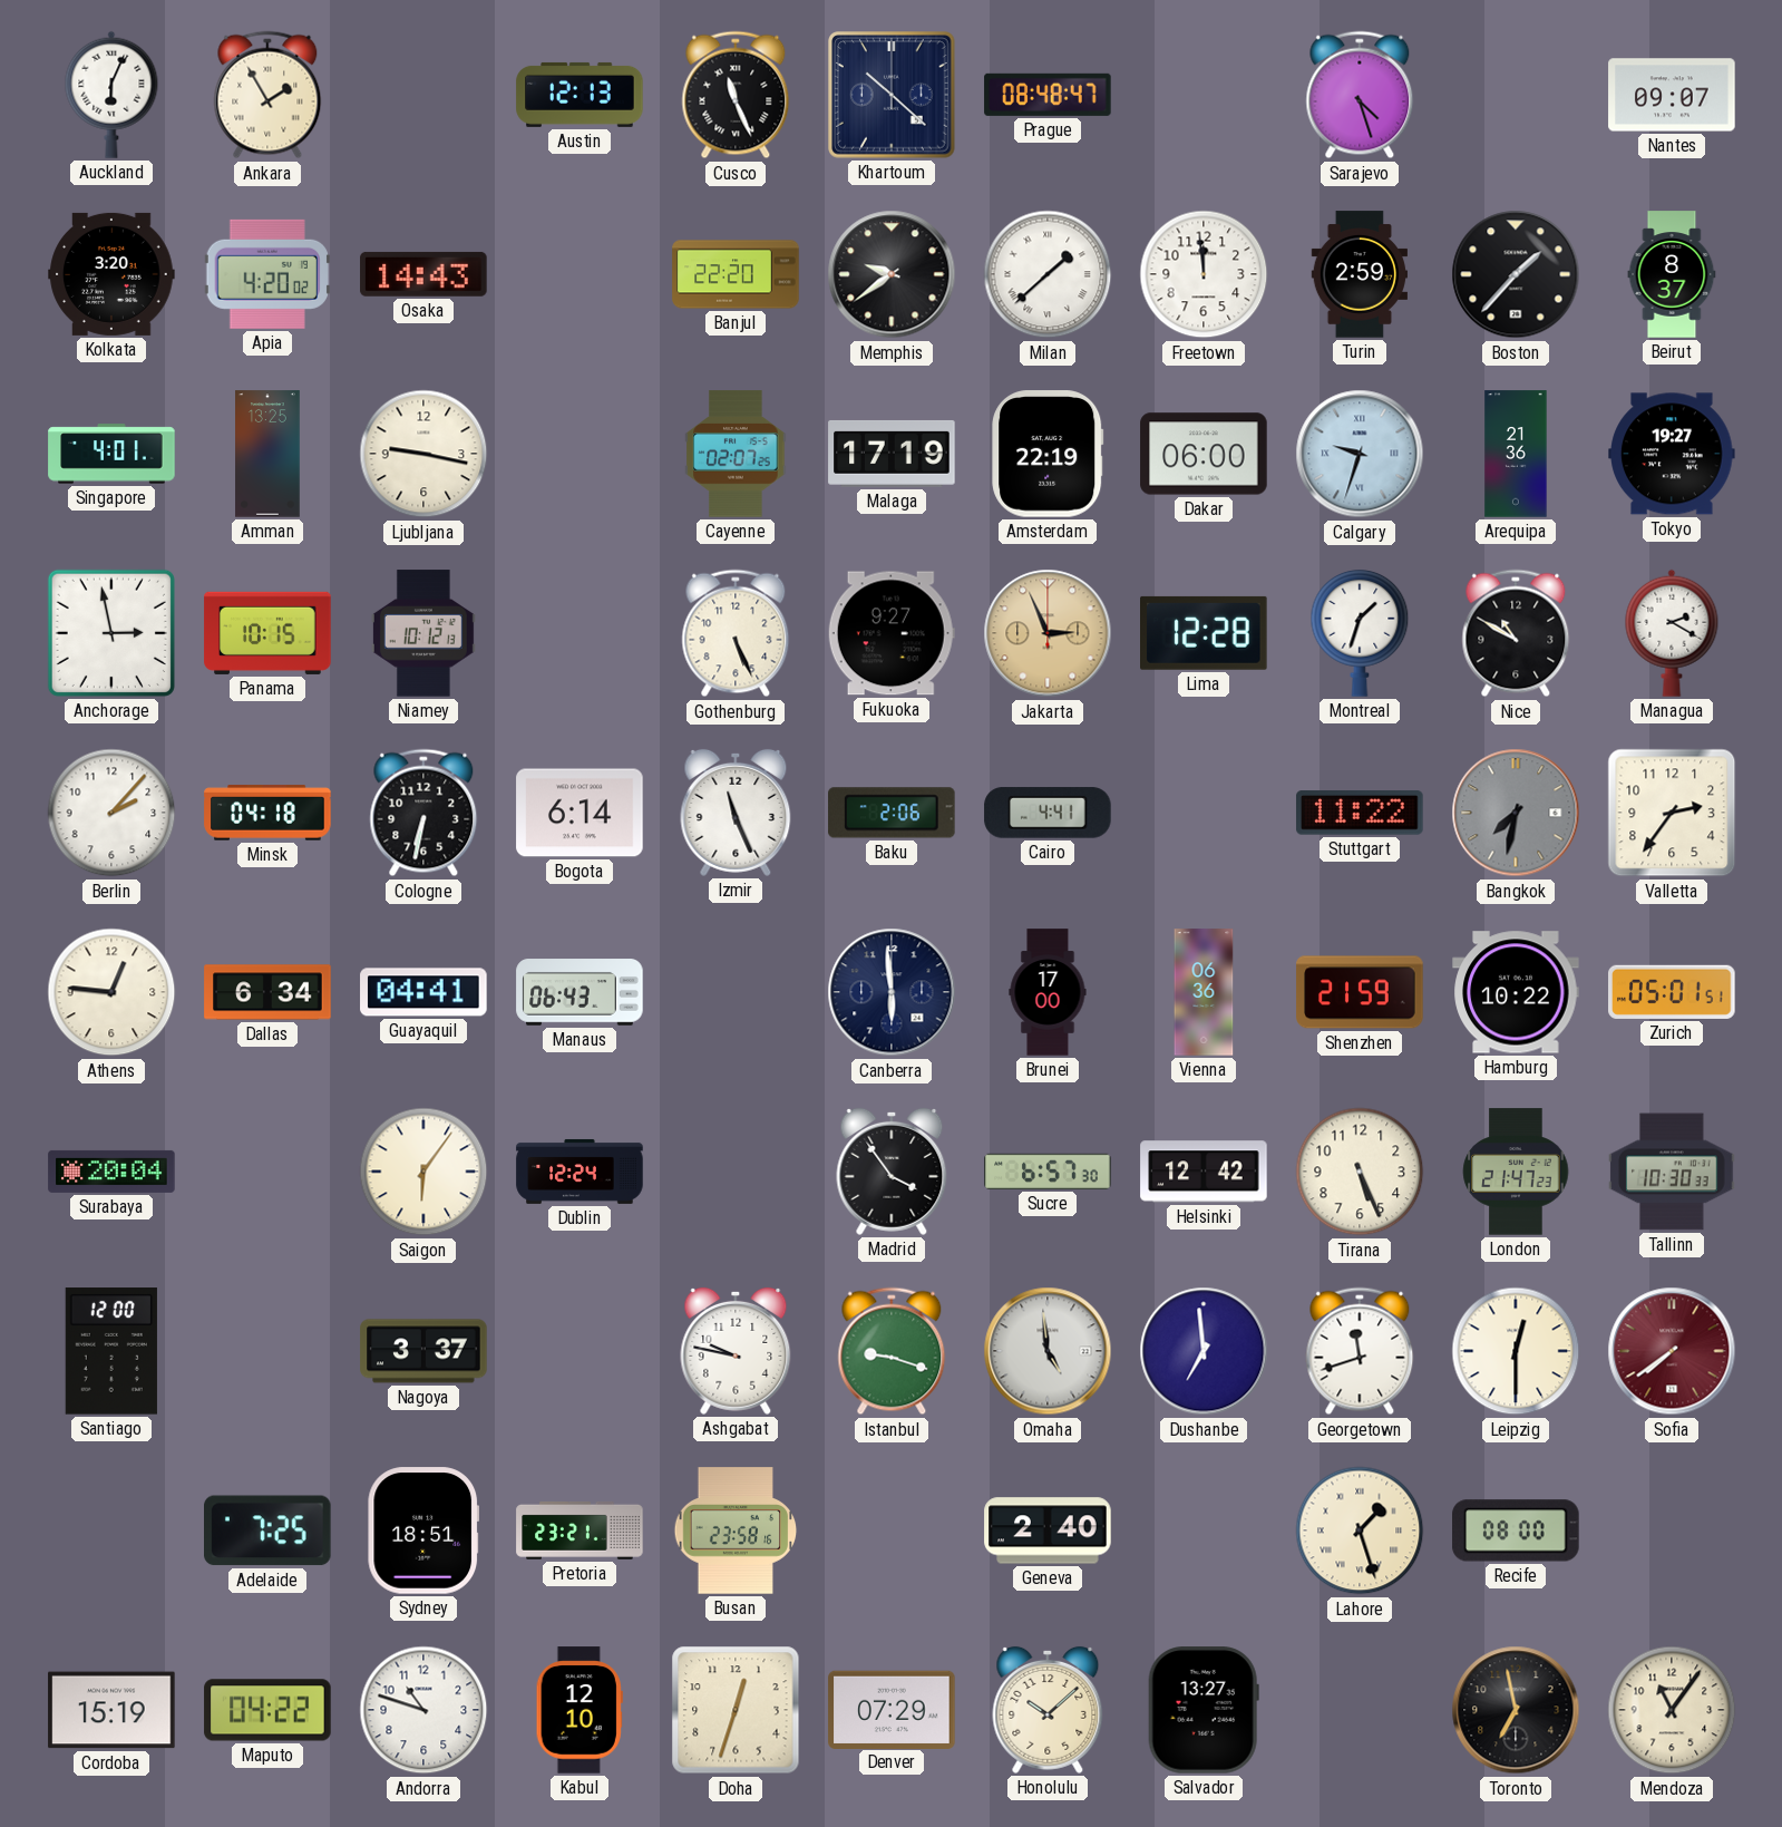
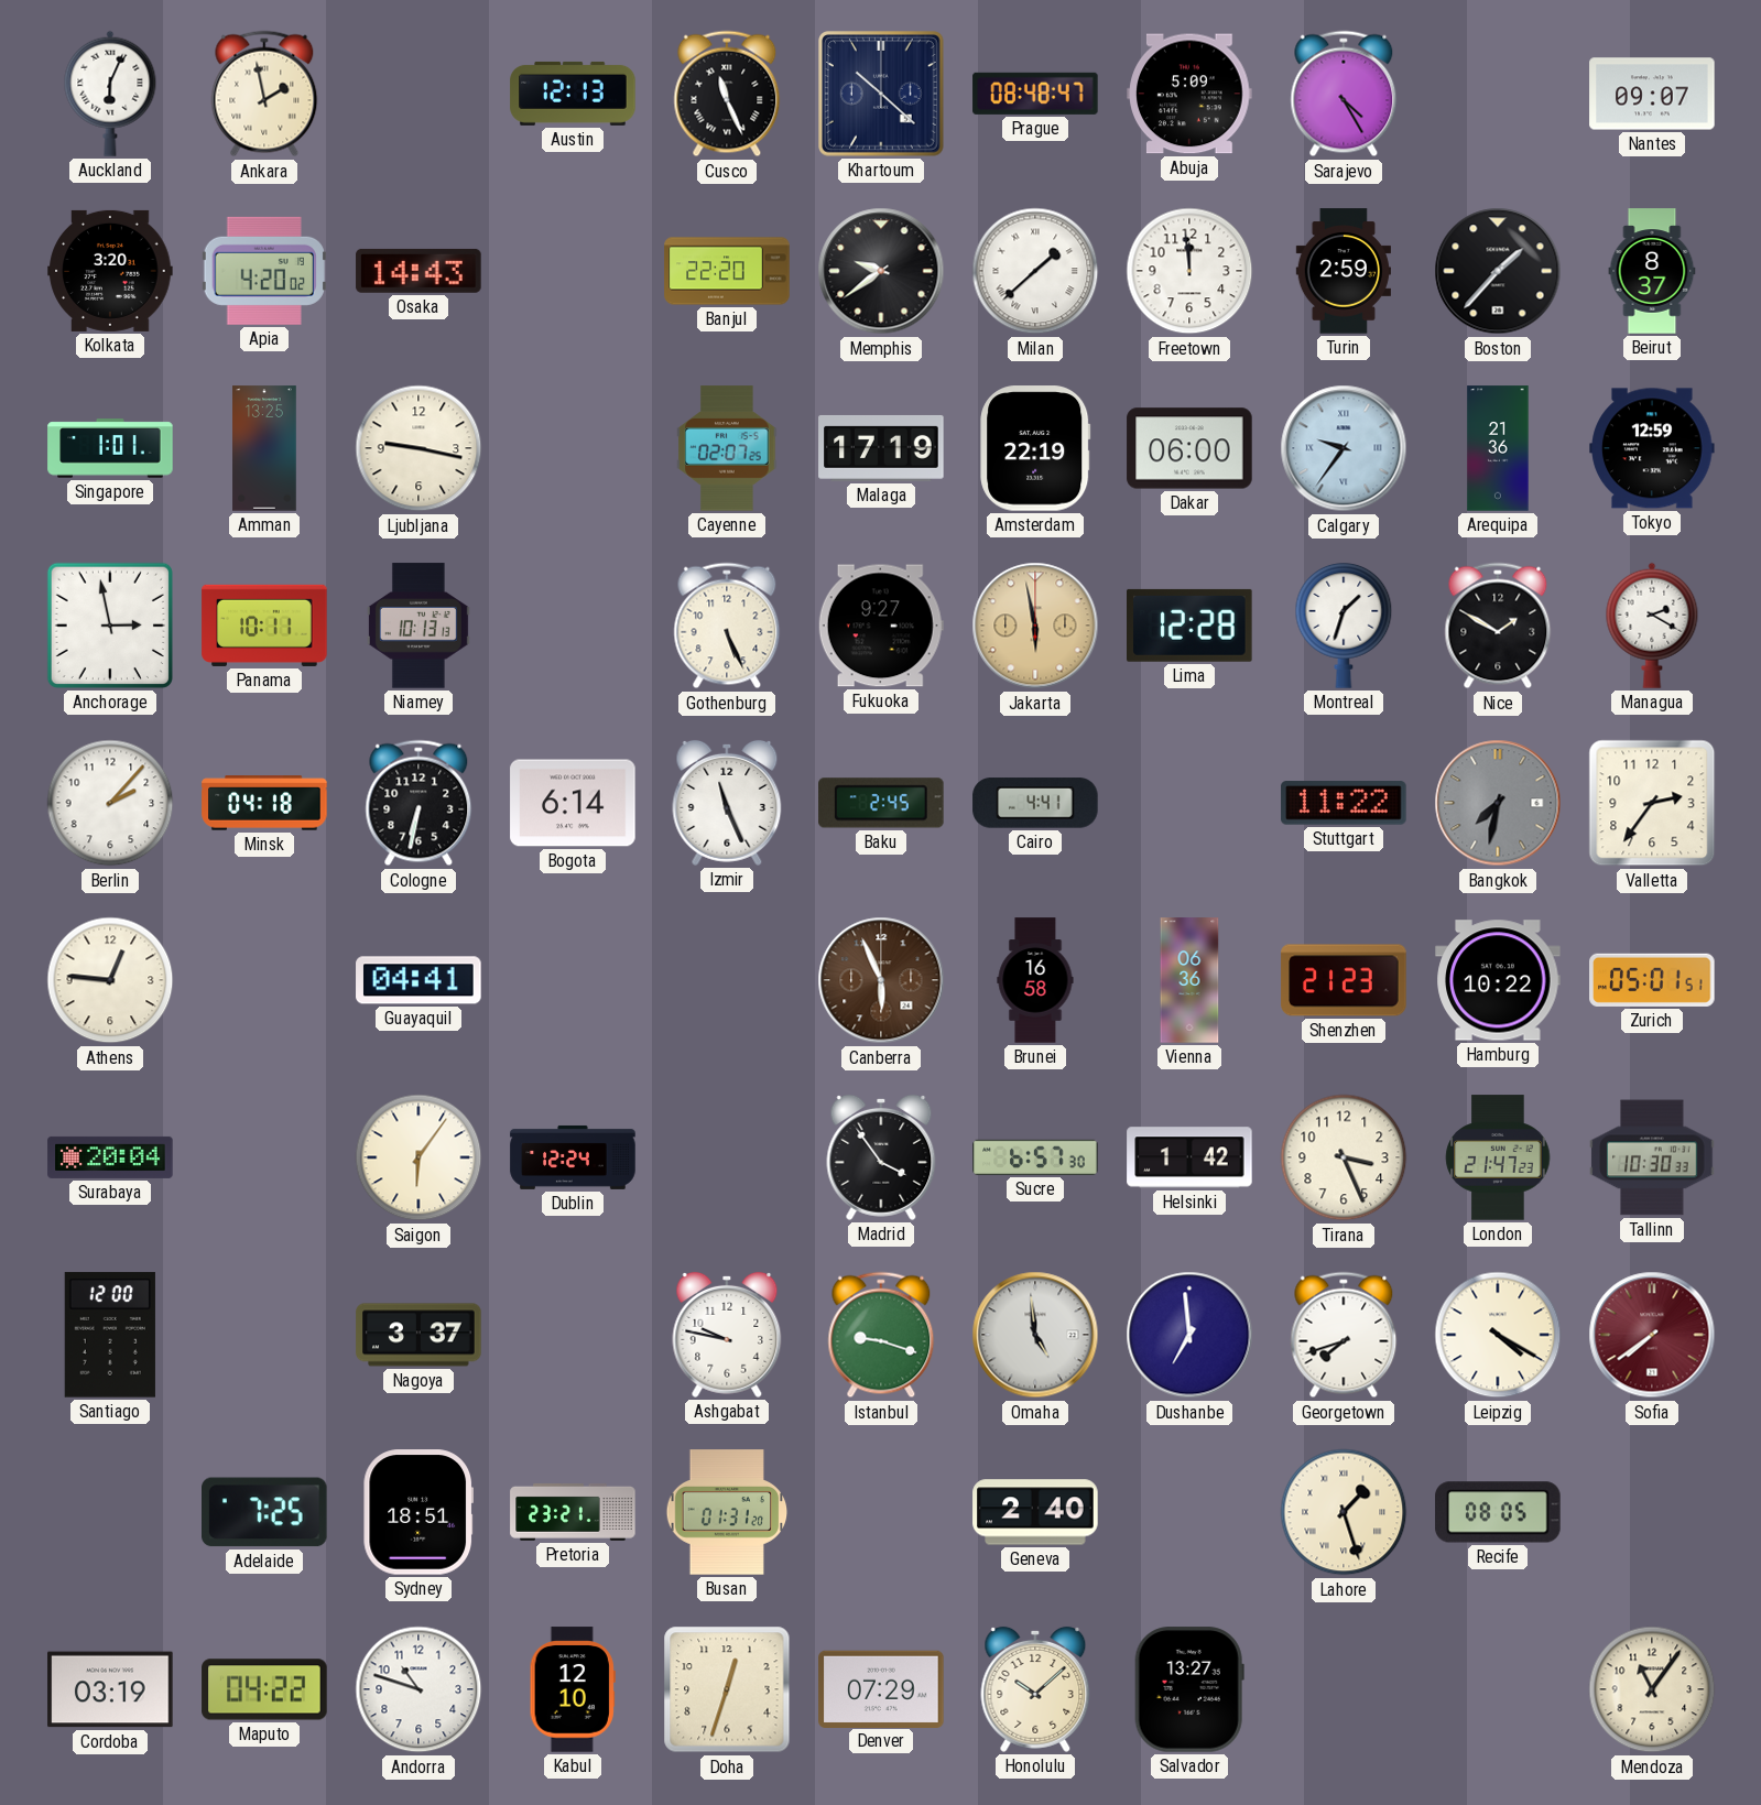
Ankara: 1:55 -> 1:58 (264, 94)
Abuja: none -> 5:09 (1189, 94)
Sarajevo: 4:27 -> 4:25 (1344, 94)
Singapore: 4:01 -> 1:01 (110, 448)
Calgary: 9:33 -> 9:36 (1344, 448)
Tokyo: 19:27 -> 12:59 (1652, 448)
Panama: 10:15 -> 10:11 (264, 626)
Niamey: 10:12 -> 10:13 (418, 626)
Jakarta: 2:56 -> 5:58 (1035, 626)
Nice: 10:50 -> 1:50 (1498, 626)
Baku: 2:06 -> 2:45 (881, 803)
Dallas: 6:34 -> none (267, 992)
Manaus: 06:43 -> none (580, 992)
Canberra: 5:59 -> 5:56 (881, 980)
Canberra dial: navy -> brown (881, 980)
Brunei: 17:00 -> 16:58 (1035, 980)
Shenzhen: 21:59 -> 21:23 (1344, 980)
Helsinki: 12:42 -> 1:42 (1189, 1157)
Tirana: 5:26 -> 3:26 (1344, 1157)
Georgetown: 11:42 -> 7:42 (1344, 1335)
Leipzig: 12:30 -> 4:20 (1498, 1335)
Busan: 23:58 -> 01:31 (727, 1512)
Recife: 08:00 -> 08:05 (1498, 1512)
Cordoba: 15:19 -> 03:19 (110, 1689)
Toronto: 6:58 -> none (1516, 1710)
